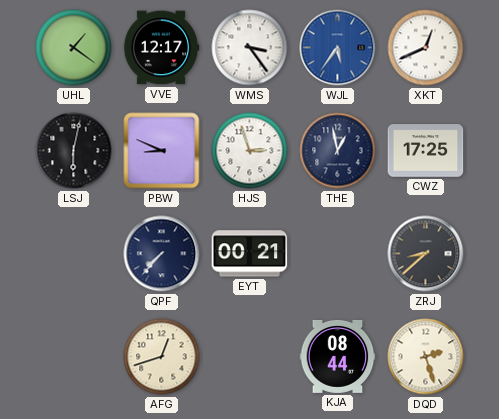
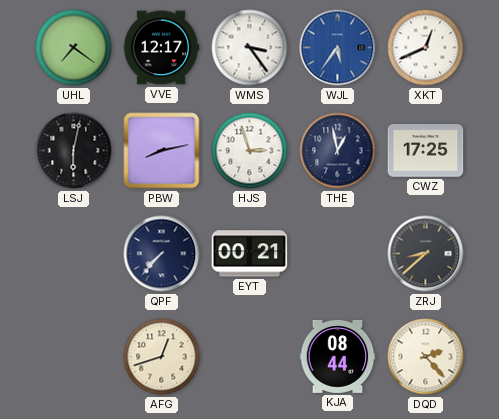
UHL: 1:21 -> 7:21 (74, 48)
PBW: 8:49 -> 8:13 (162, 151)
DQD: 2:27 -> 2:23 (426, 357)
